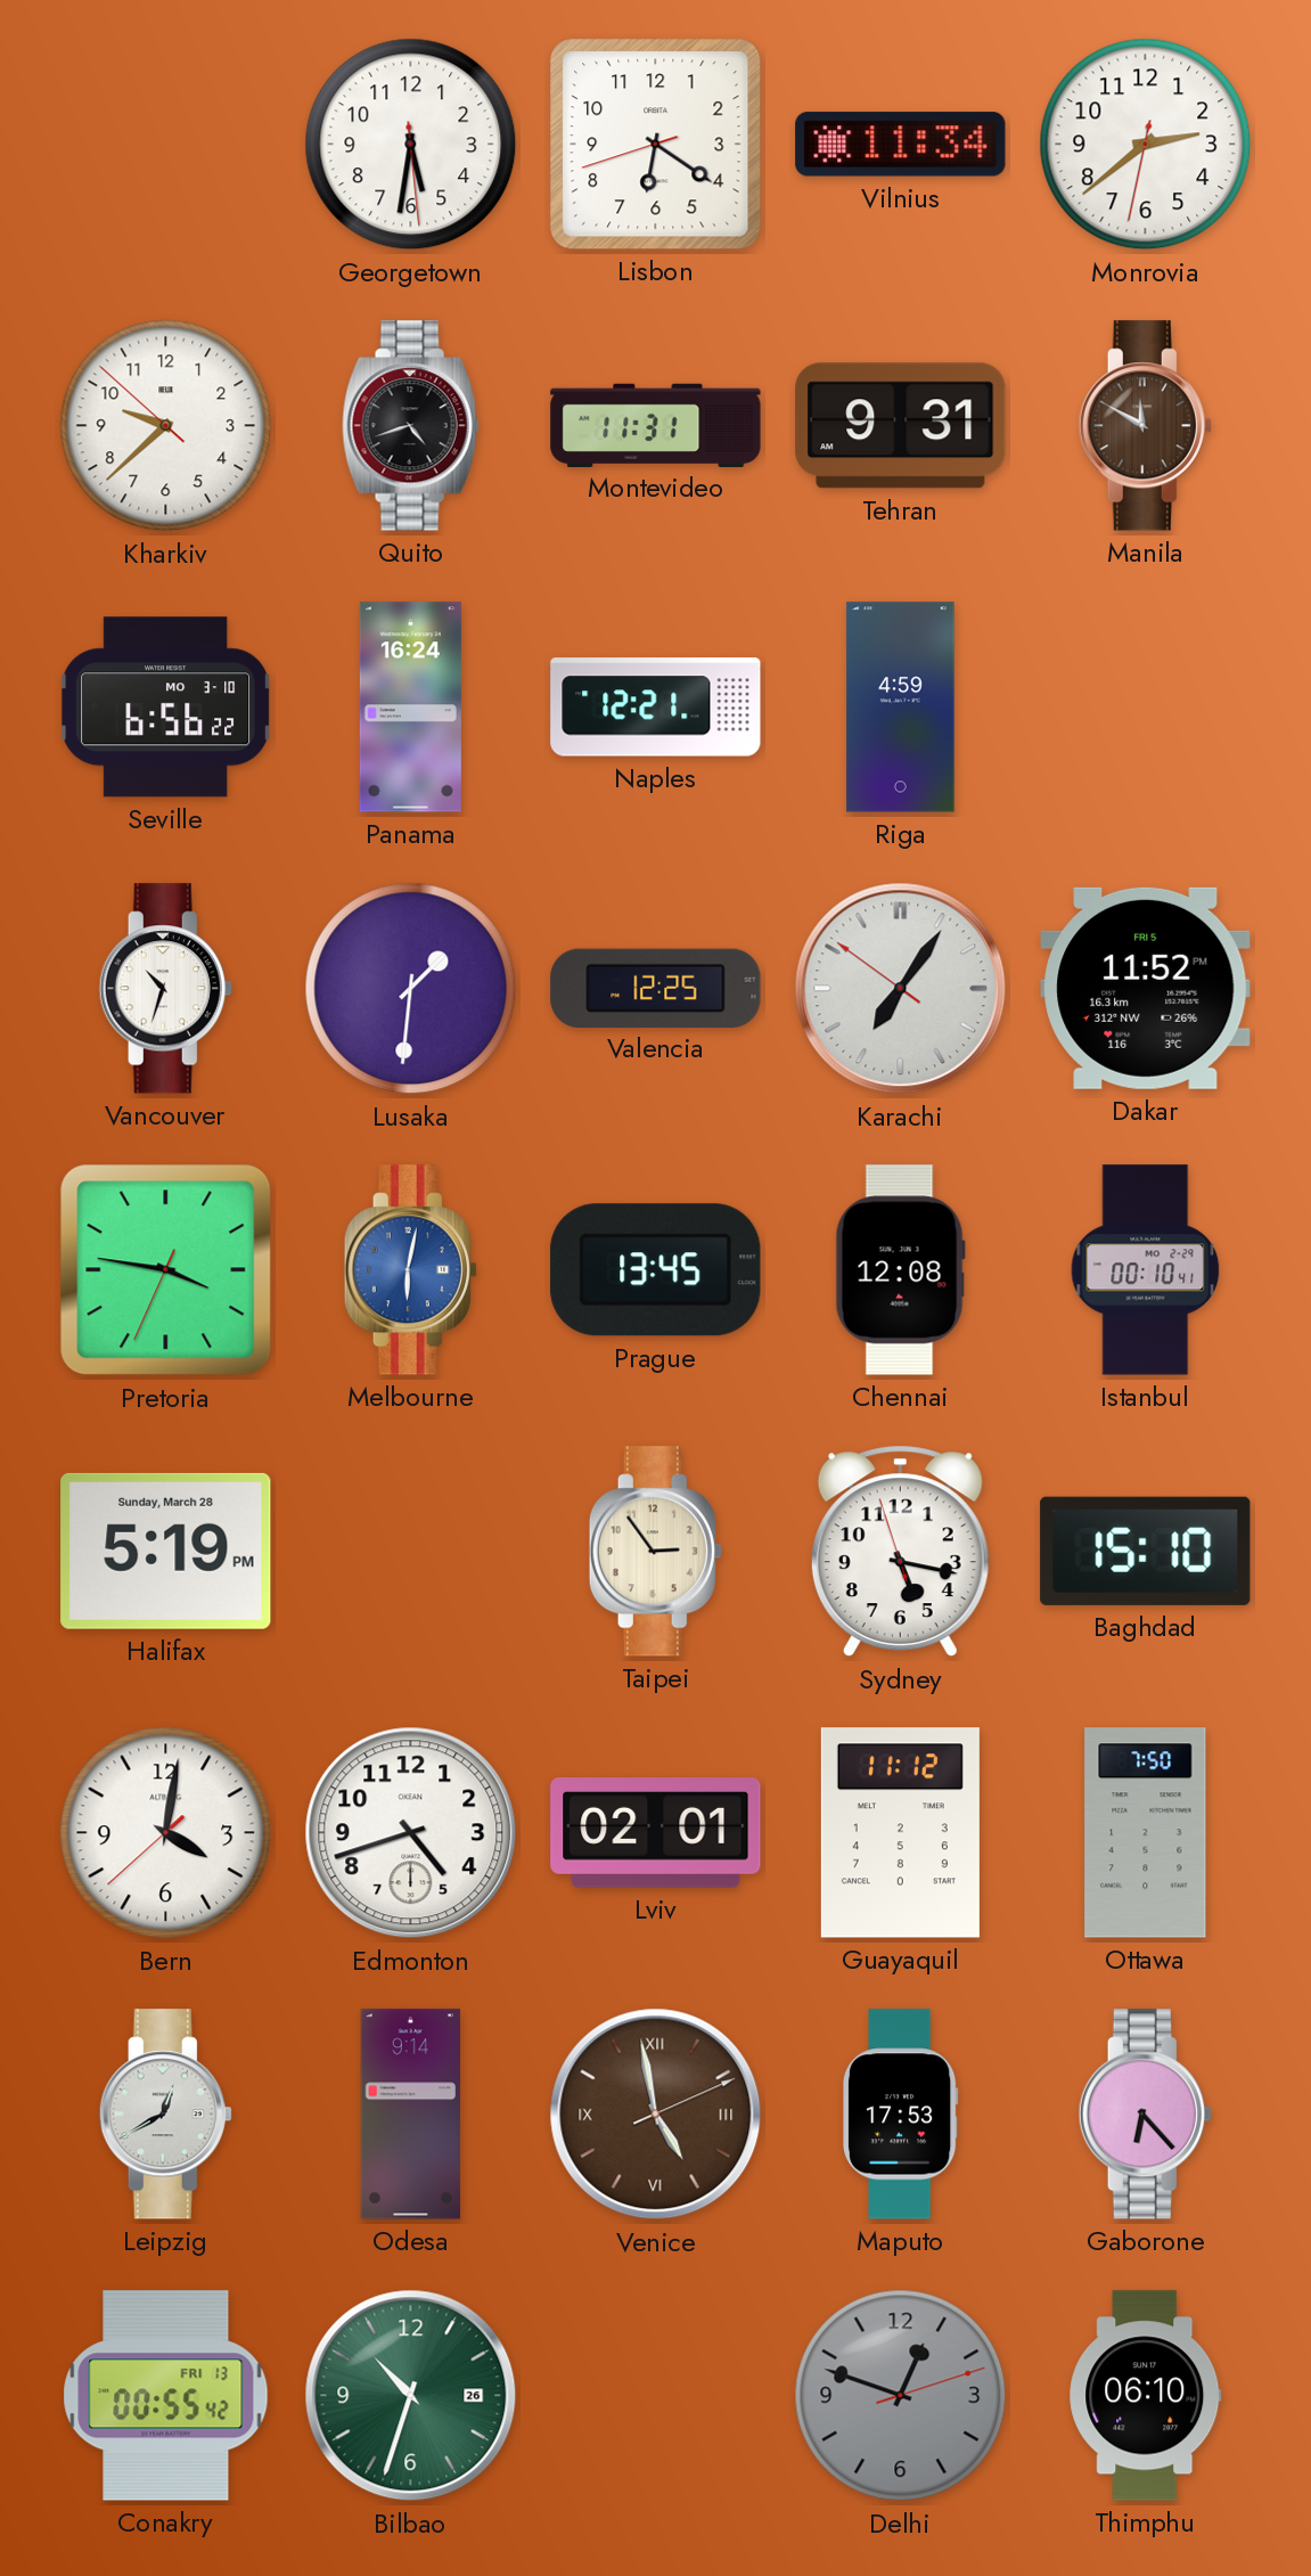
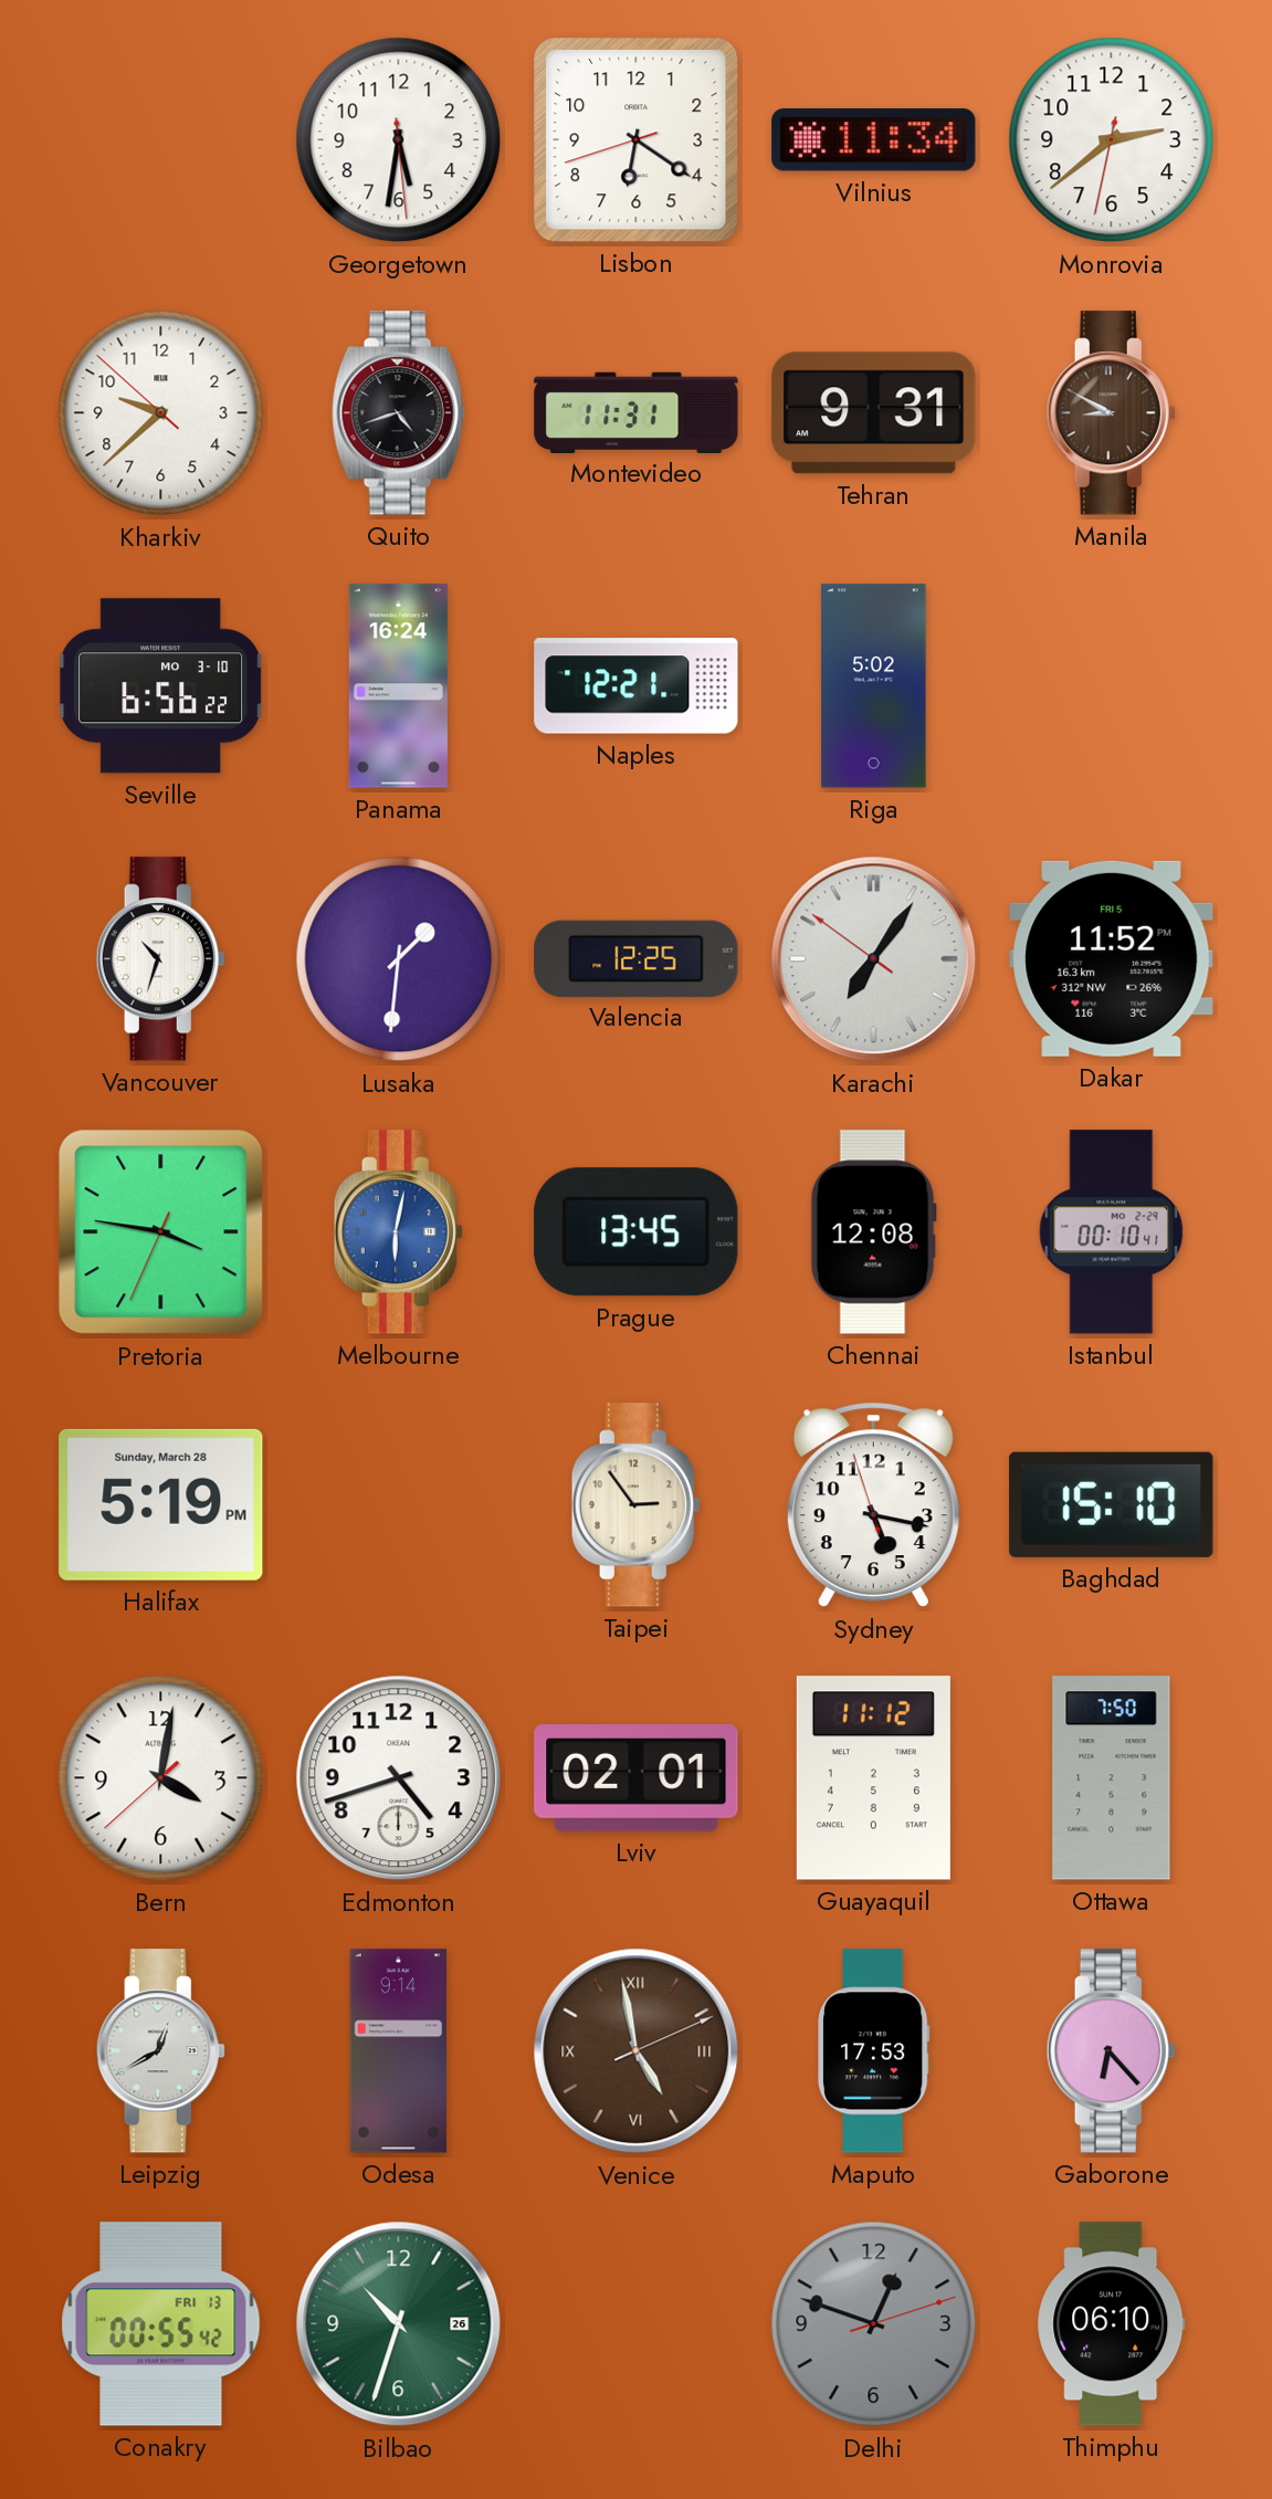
Manila: 11:50 -> 8:50 (1111, 413)
Riga: 4:59 -> 5:02 (874, 686)
